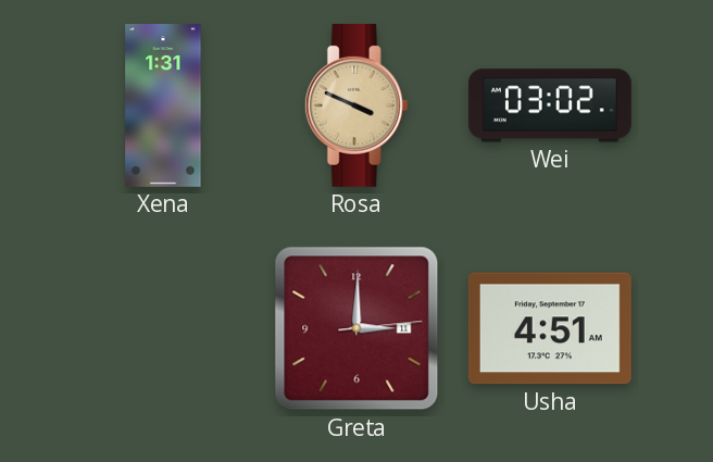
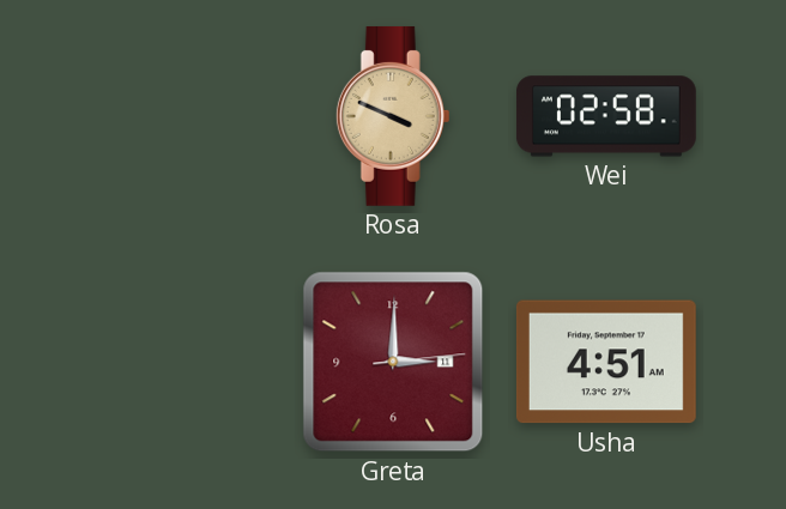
Xena: 1:31 -> none (163, 107)
Wei: 03:02 -> 02:58 (606, 116)
